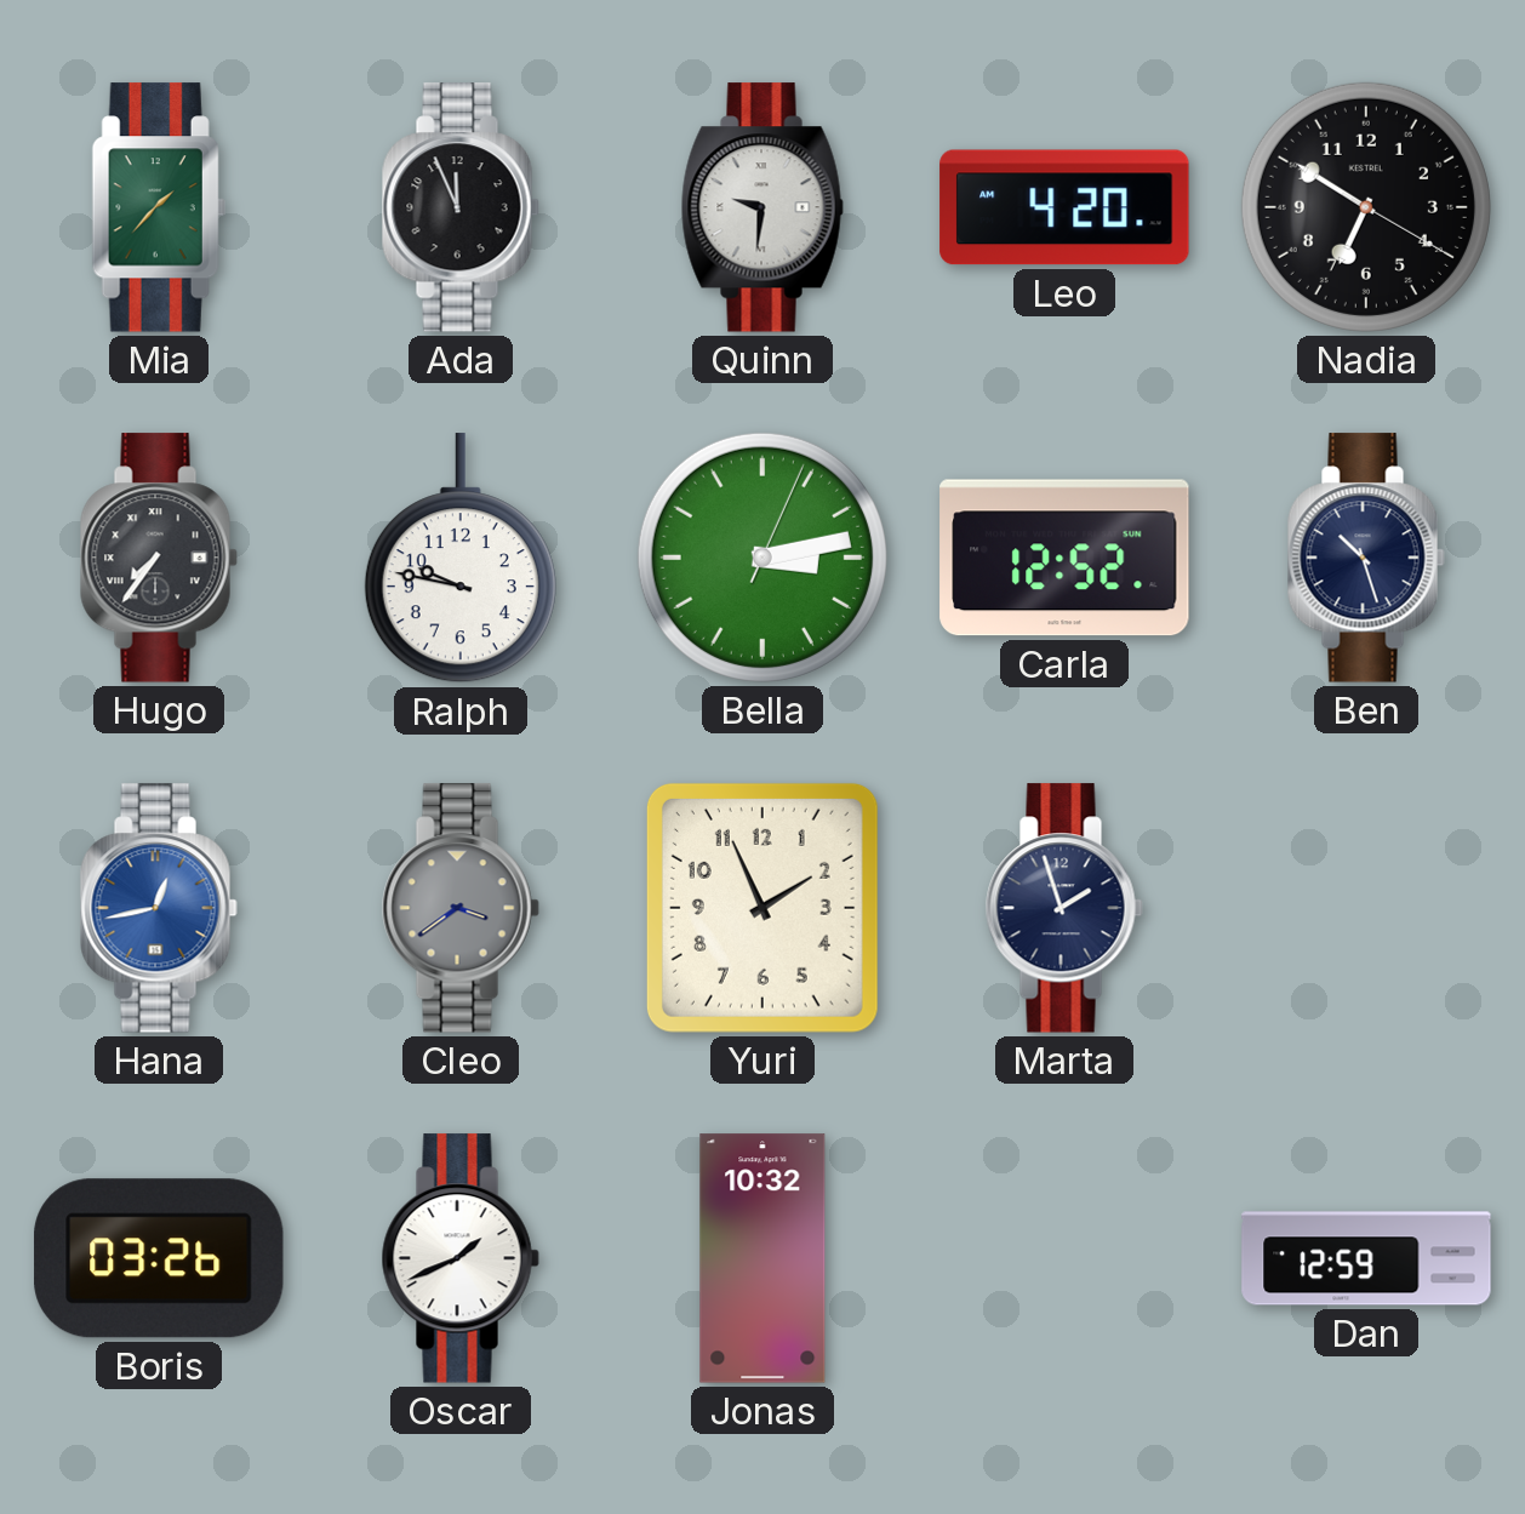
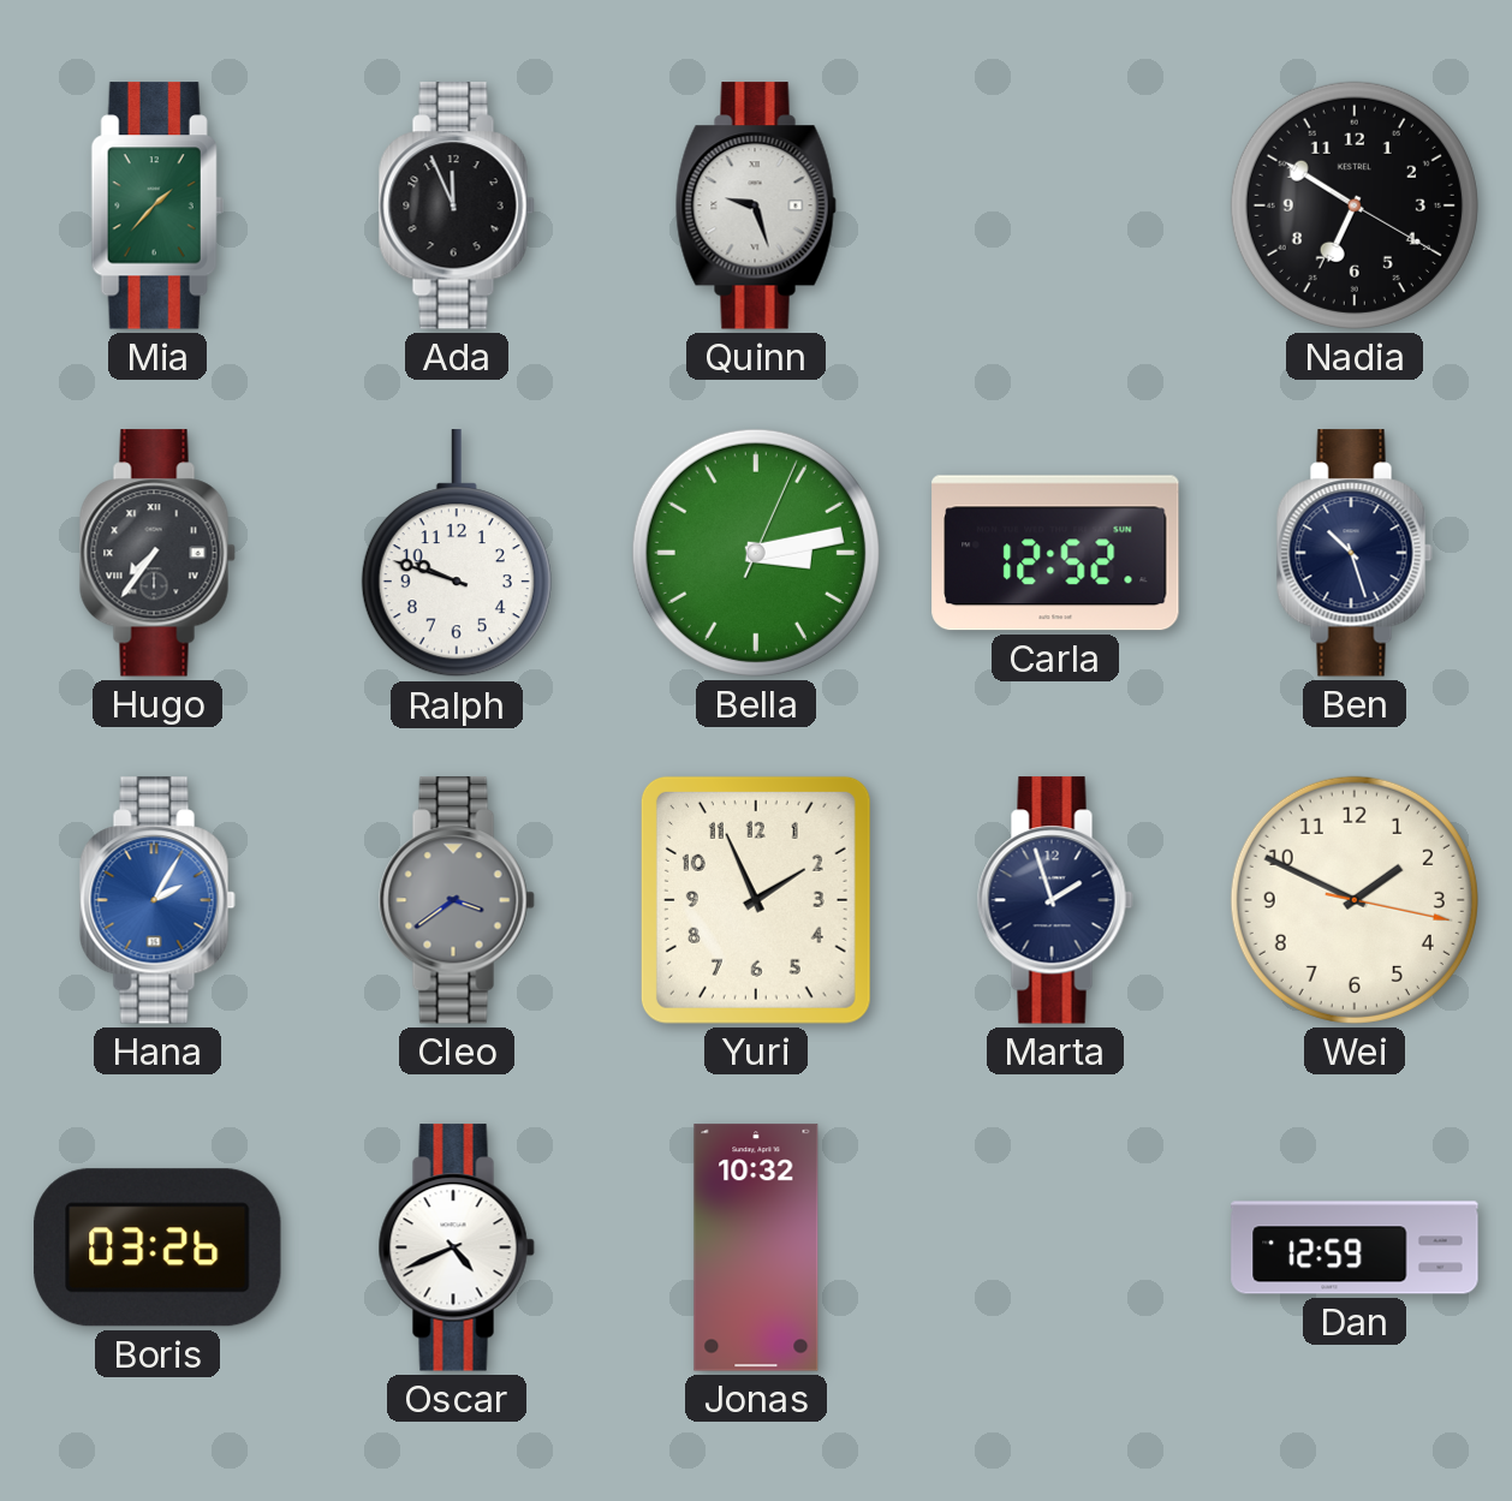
Quinn: 9:31 -> 9:27 (756, 206)
Leo: 4:20 -> none (1064, 207)
Ralph: 9:47 -> 9:48 (457, 554)
Hana: 12:43 -> 2:05 (157, 900)
Wei: none -> 1:49 (1355, 900)
Oscar: 1:41 -> 4:41 (457, 1247)
